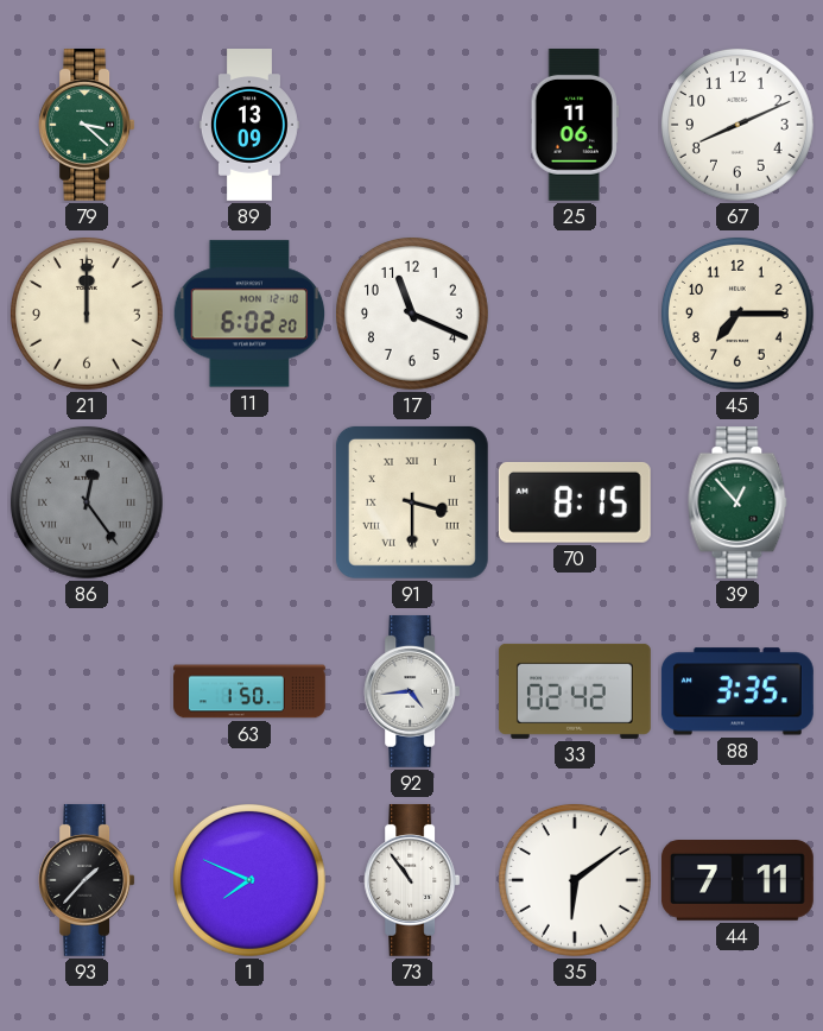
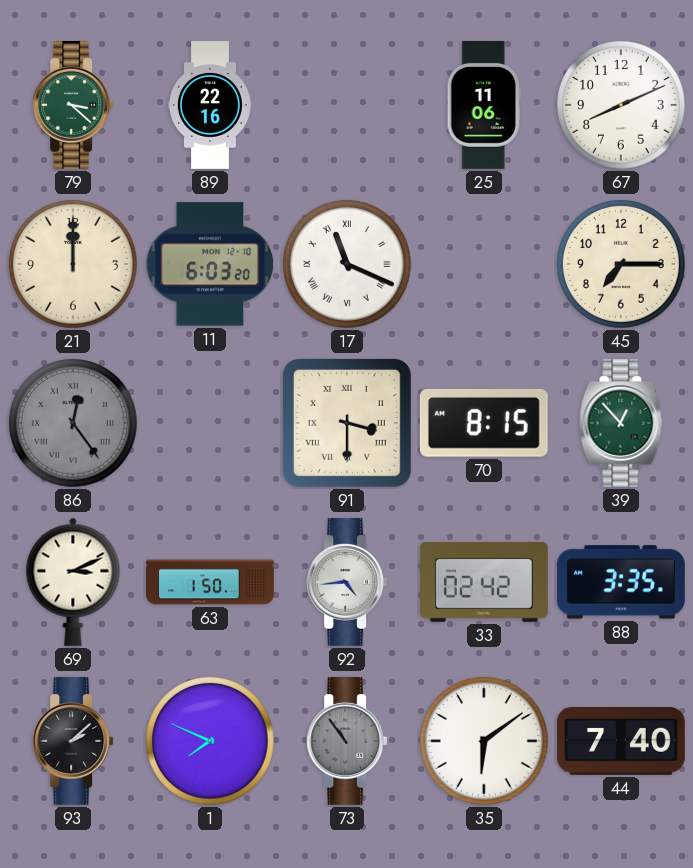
89: 13:09 -> 22:16 (210, 106)
11: 6:02 -> 6:03 (210, 264)
17 numerals: Arabic -> Roman (347, 264)
69: none -> 3:11 (73, 582)
93: 1:37 -> 2:08 (73, 741)
73 dial: white -> grey (347, 741)
44: 7:11 -> 7:40 (621, 742)
